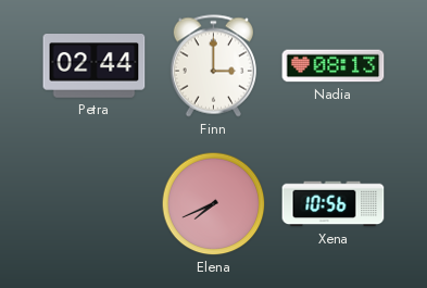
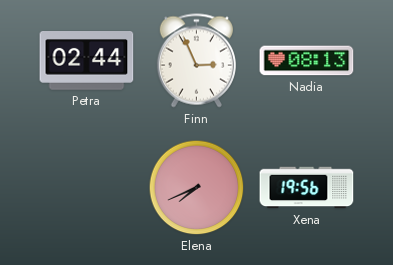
Finn: 3:00 -> 2:56 (196, 61)
Xena: 10:56 -> 19:56 (307, 188)
